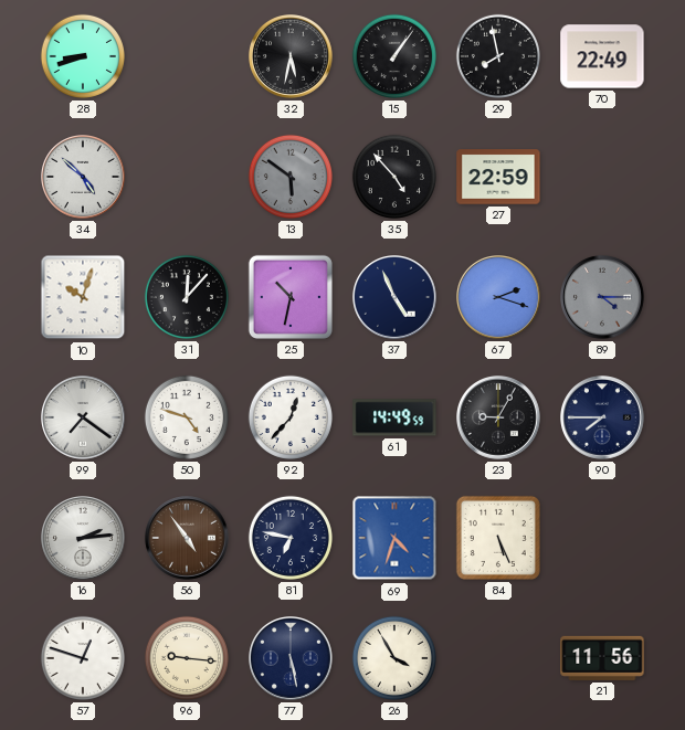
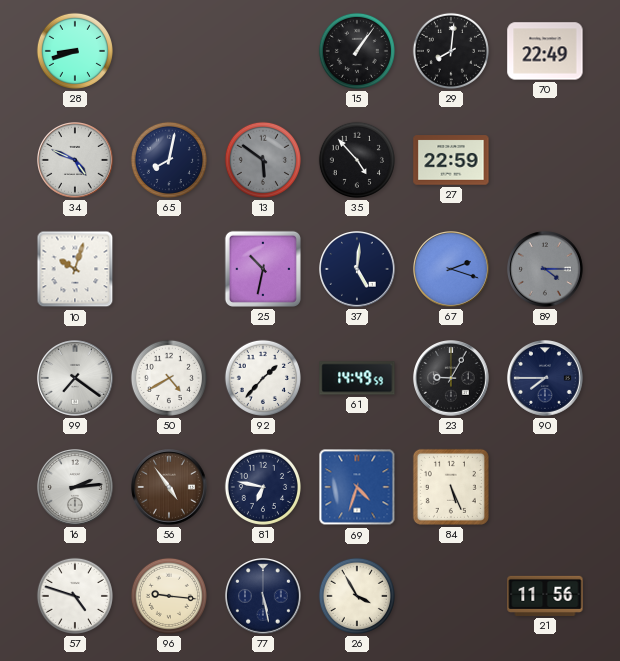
32: 5:32 -> none (292, 57)
29: 7:58 -> 8:01 (451, 51)
34: 4:52 -> 4:49 (76, 161)
65: none -> 8:02 (169, 160)
31: 12:07 -> none (187, 297)
37: 4:56 -> 5:01 (358, 270)
50: 4:48 -> 4:40 (169, 378)
92: 12:37 -> 1:37 (263, 378)
57: 12:48 -> 4:48 (75, 596)
